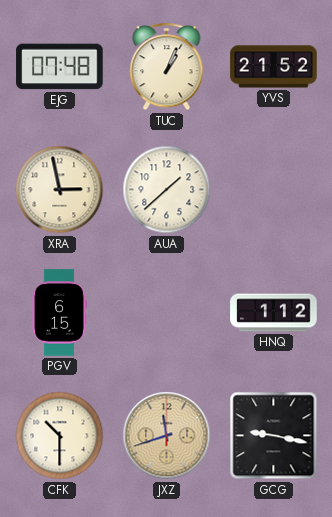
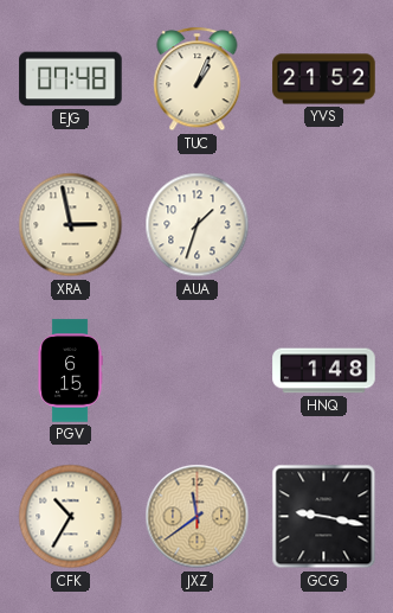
AUA: 1:38 -> 1:33 (198, 225)
HNQ: 1:12 -> 1:48 (324, 371)
CFK: 10:30 -> 10:35 (71, 517)
JXZ: 11:42 -> 11:39 (198, 517)
